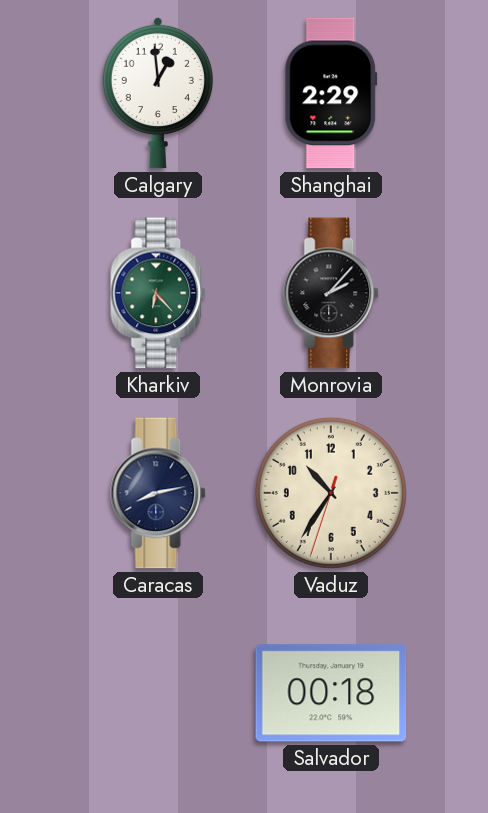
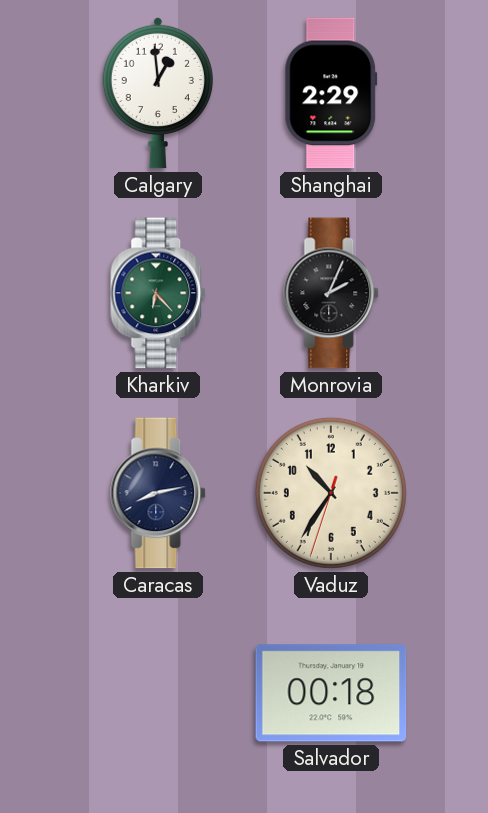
Monrovia: 2:07 -> 2:04 (332, 293)
